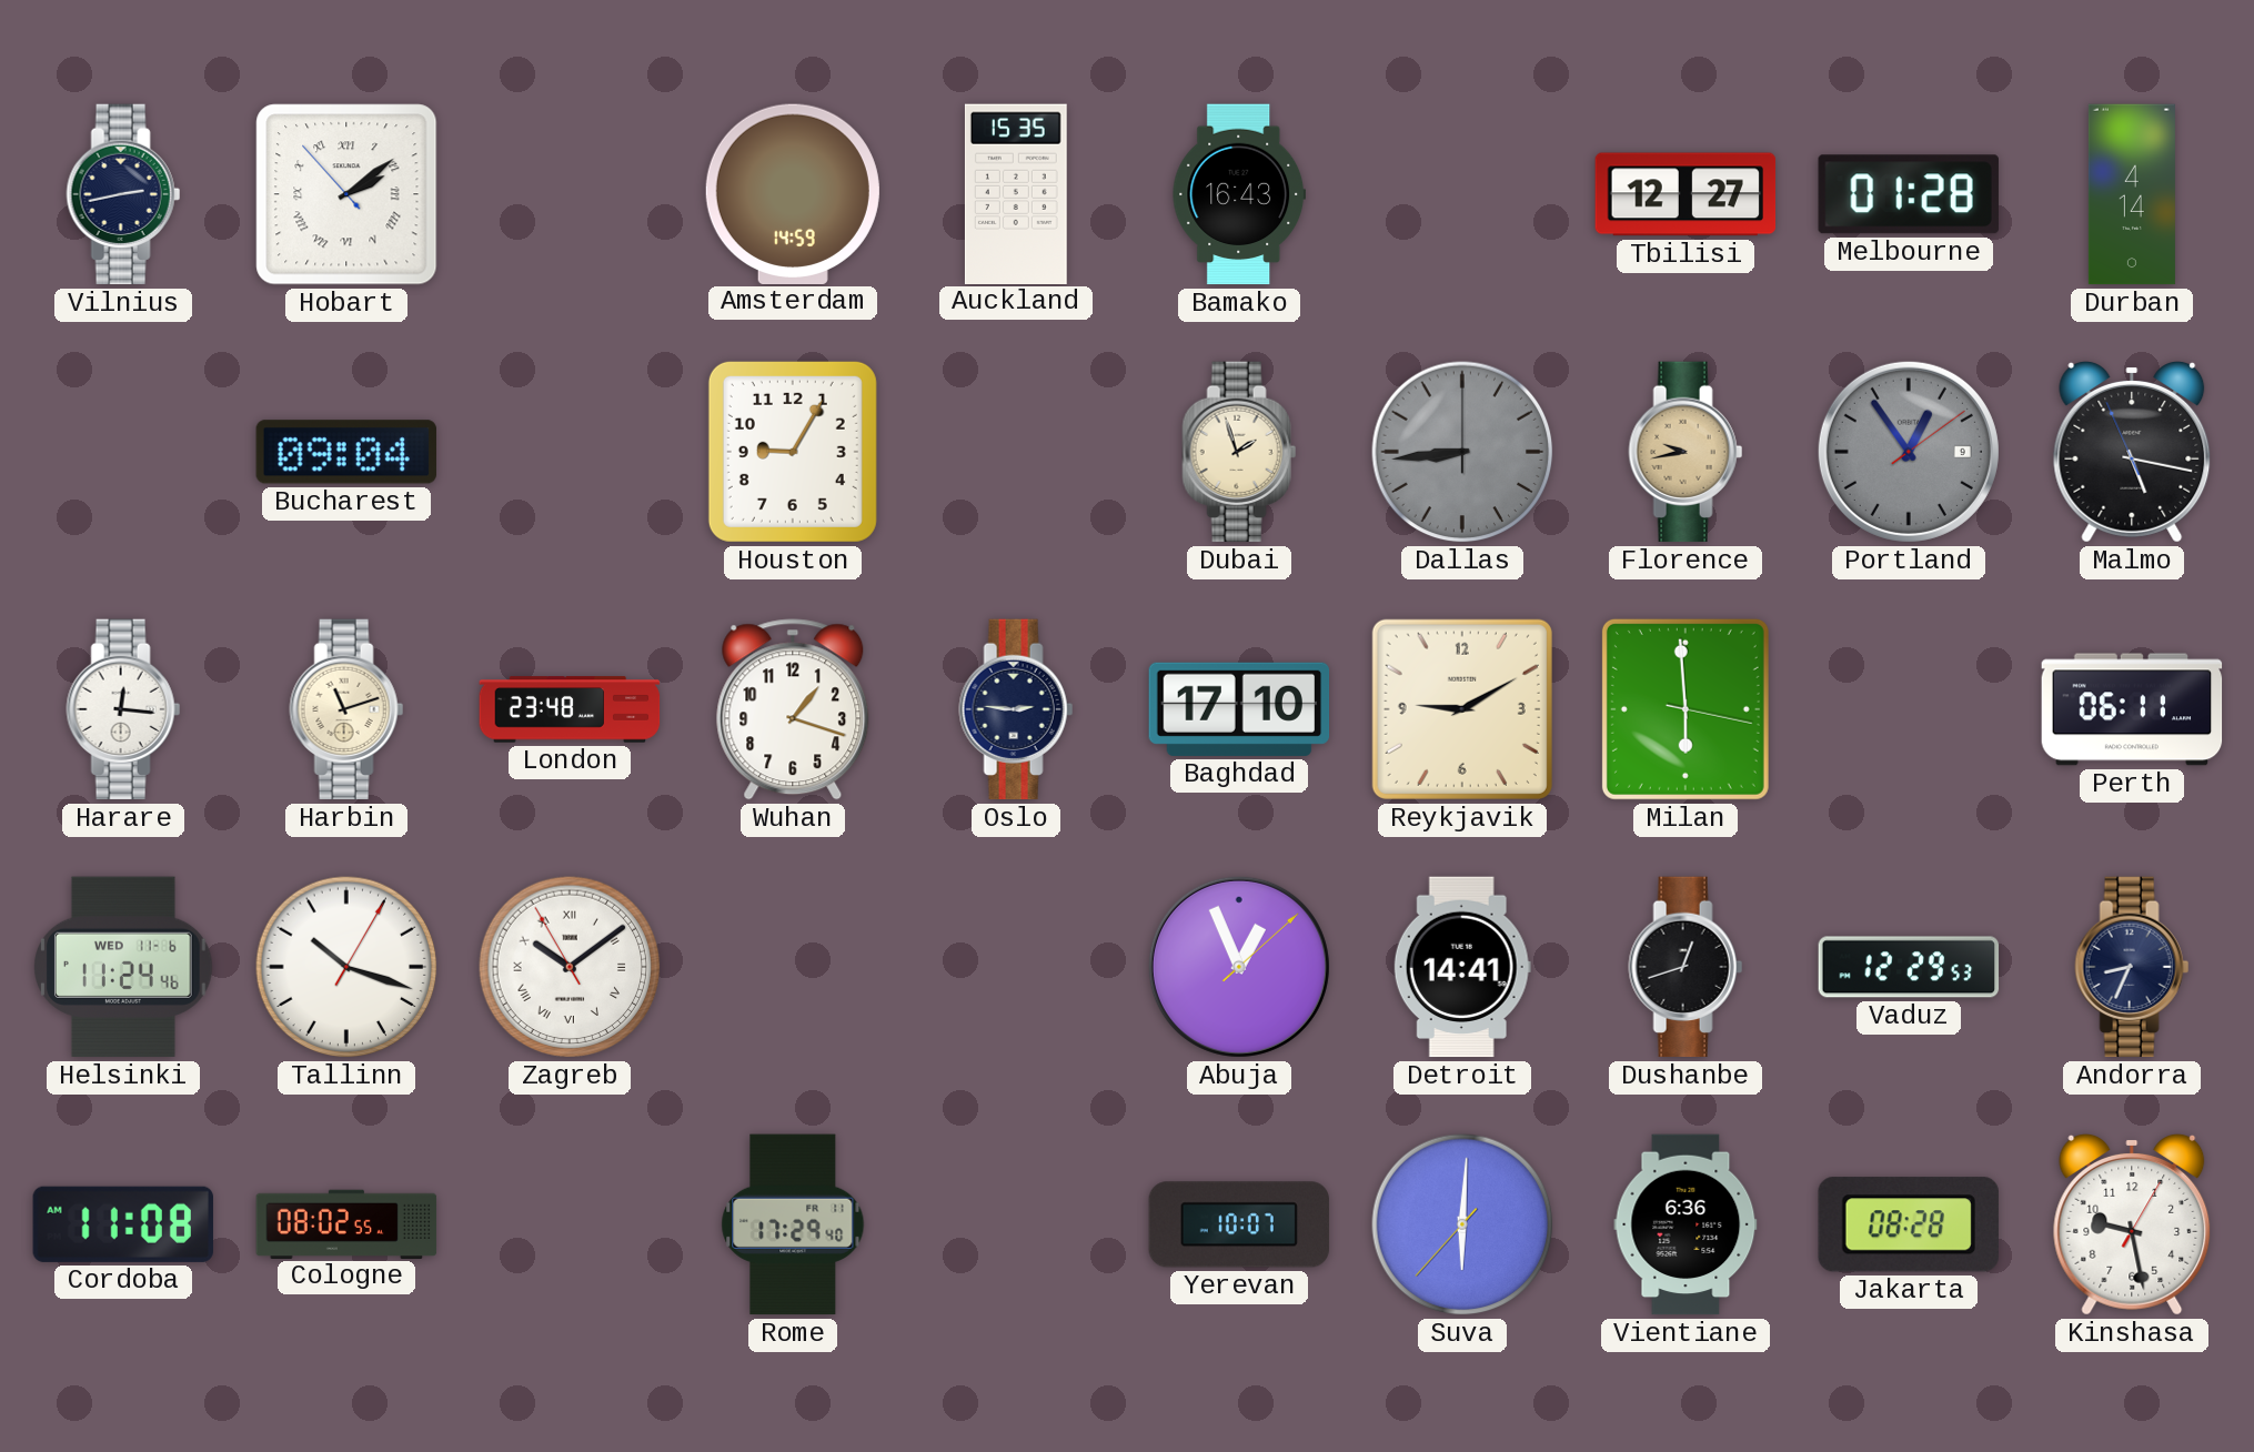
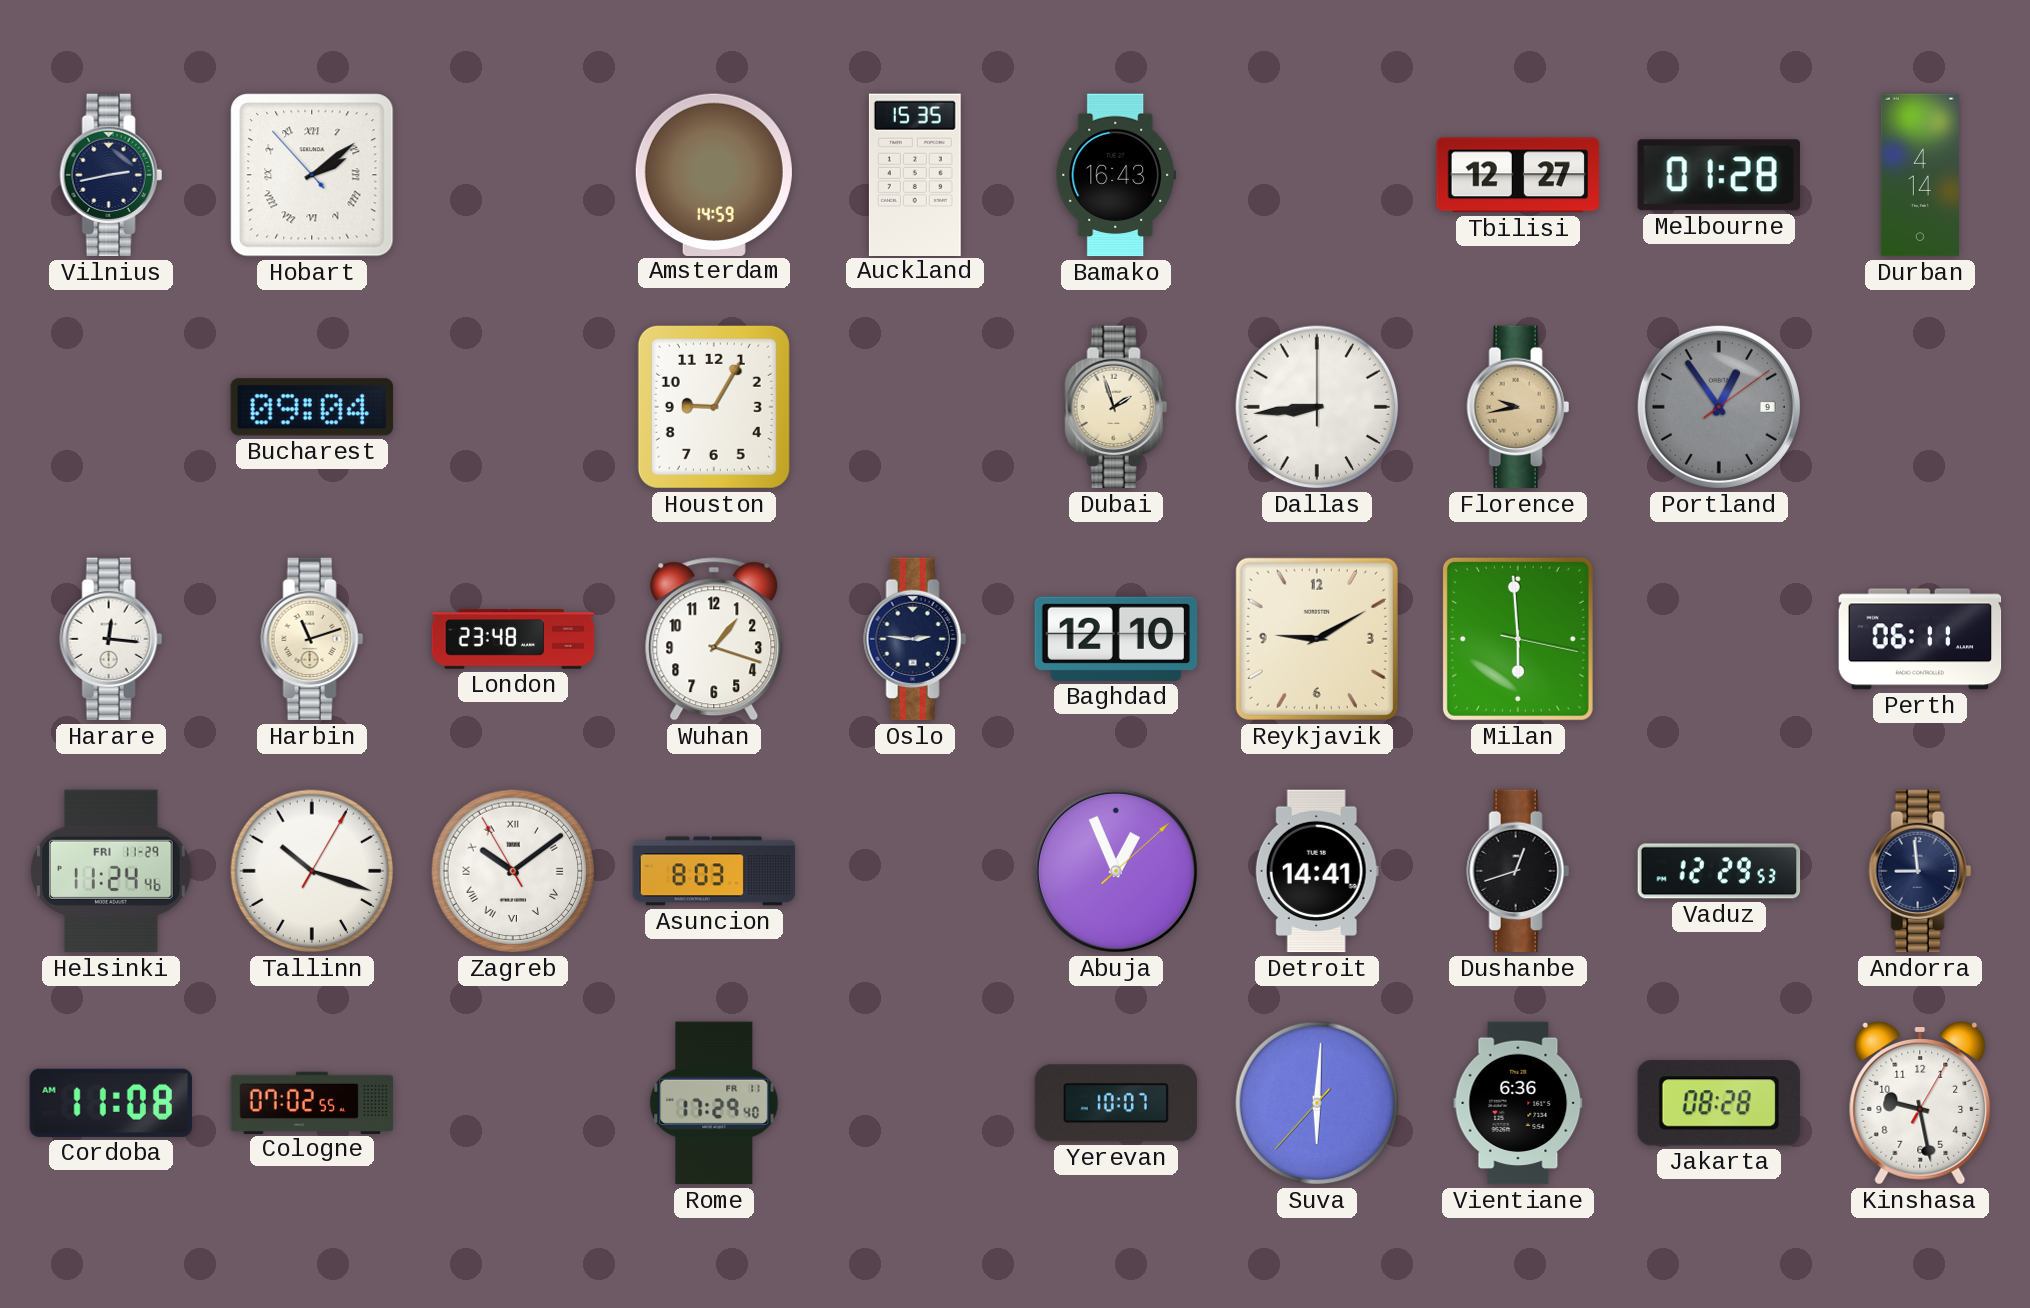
Dallas dial: grey -> white (1317, 407)
Malmo: 5:16 -> none (2132, 453)
Baghdad: 17:10 -> 12:10 (1116, 639)
Helsinki date: WED 11-6 -> FRI 11-29 (111, 871)
Asuncion: none -> 8:03 (714, 871)
Andorra: 8:34 -> 8:59 (1920, 871)
Cologne: 08:02 -> 07:02 (312, 1102)
